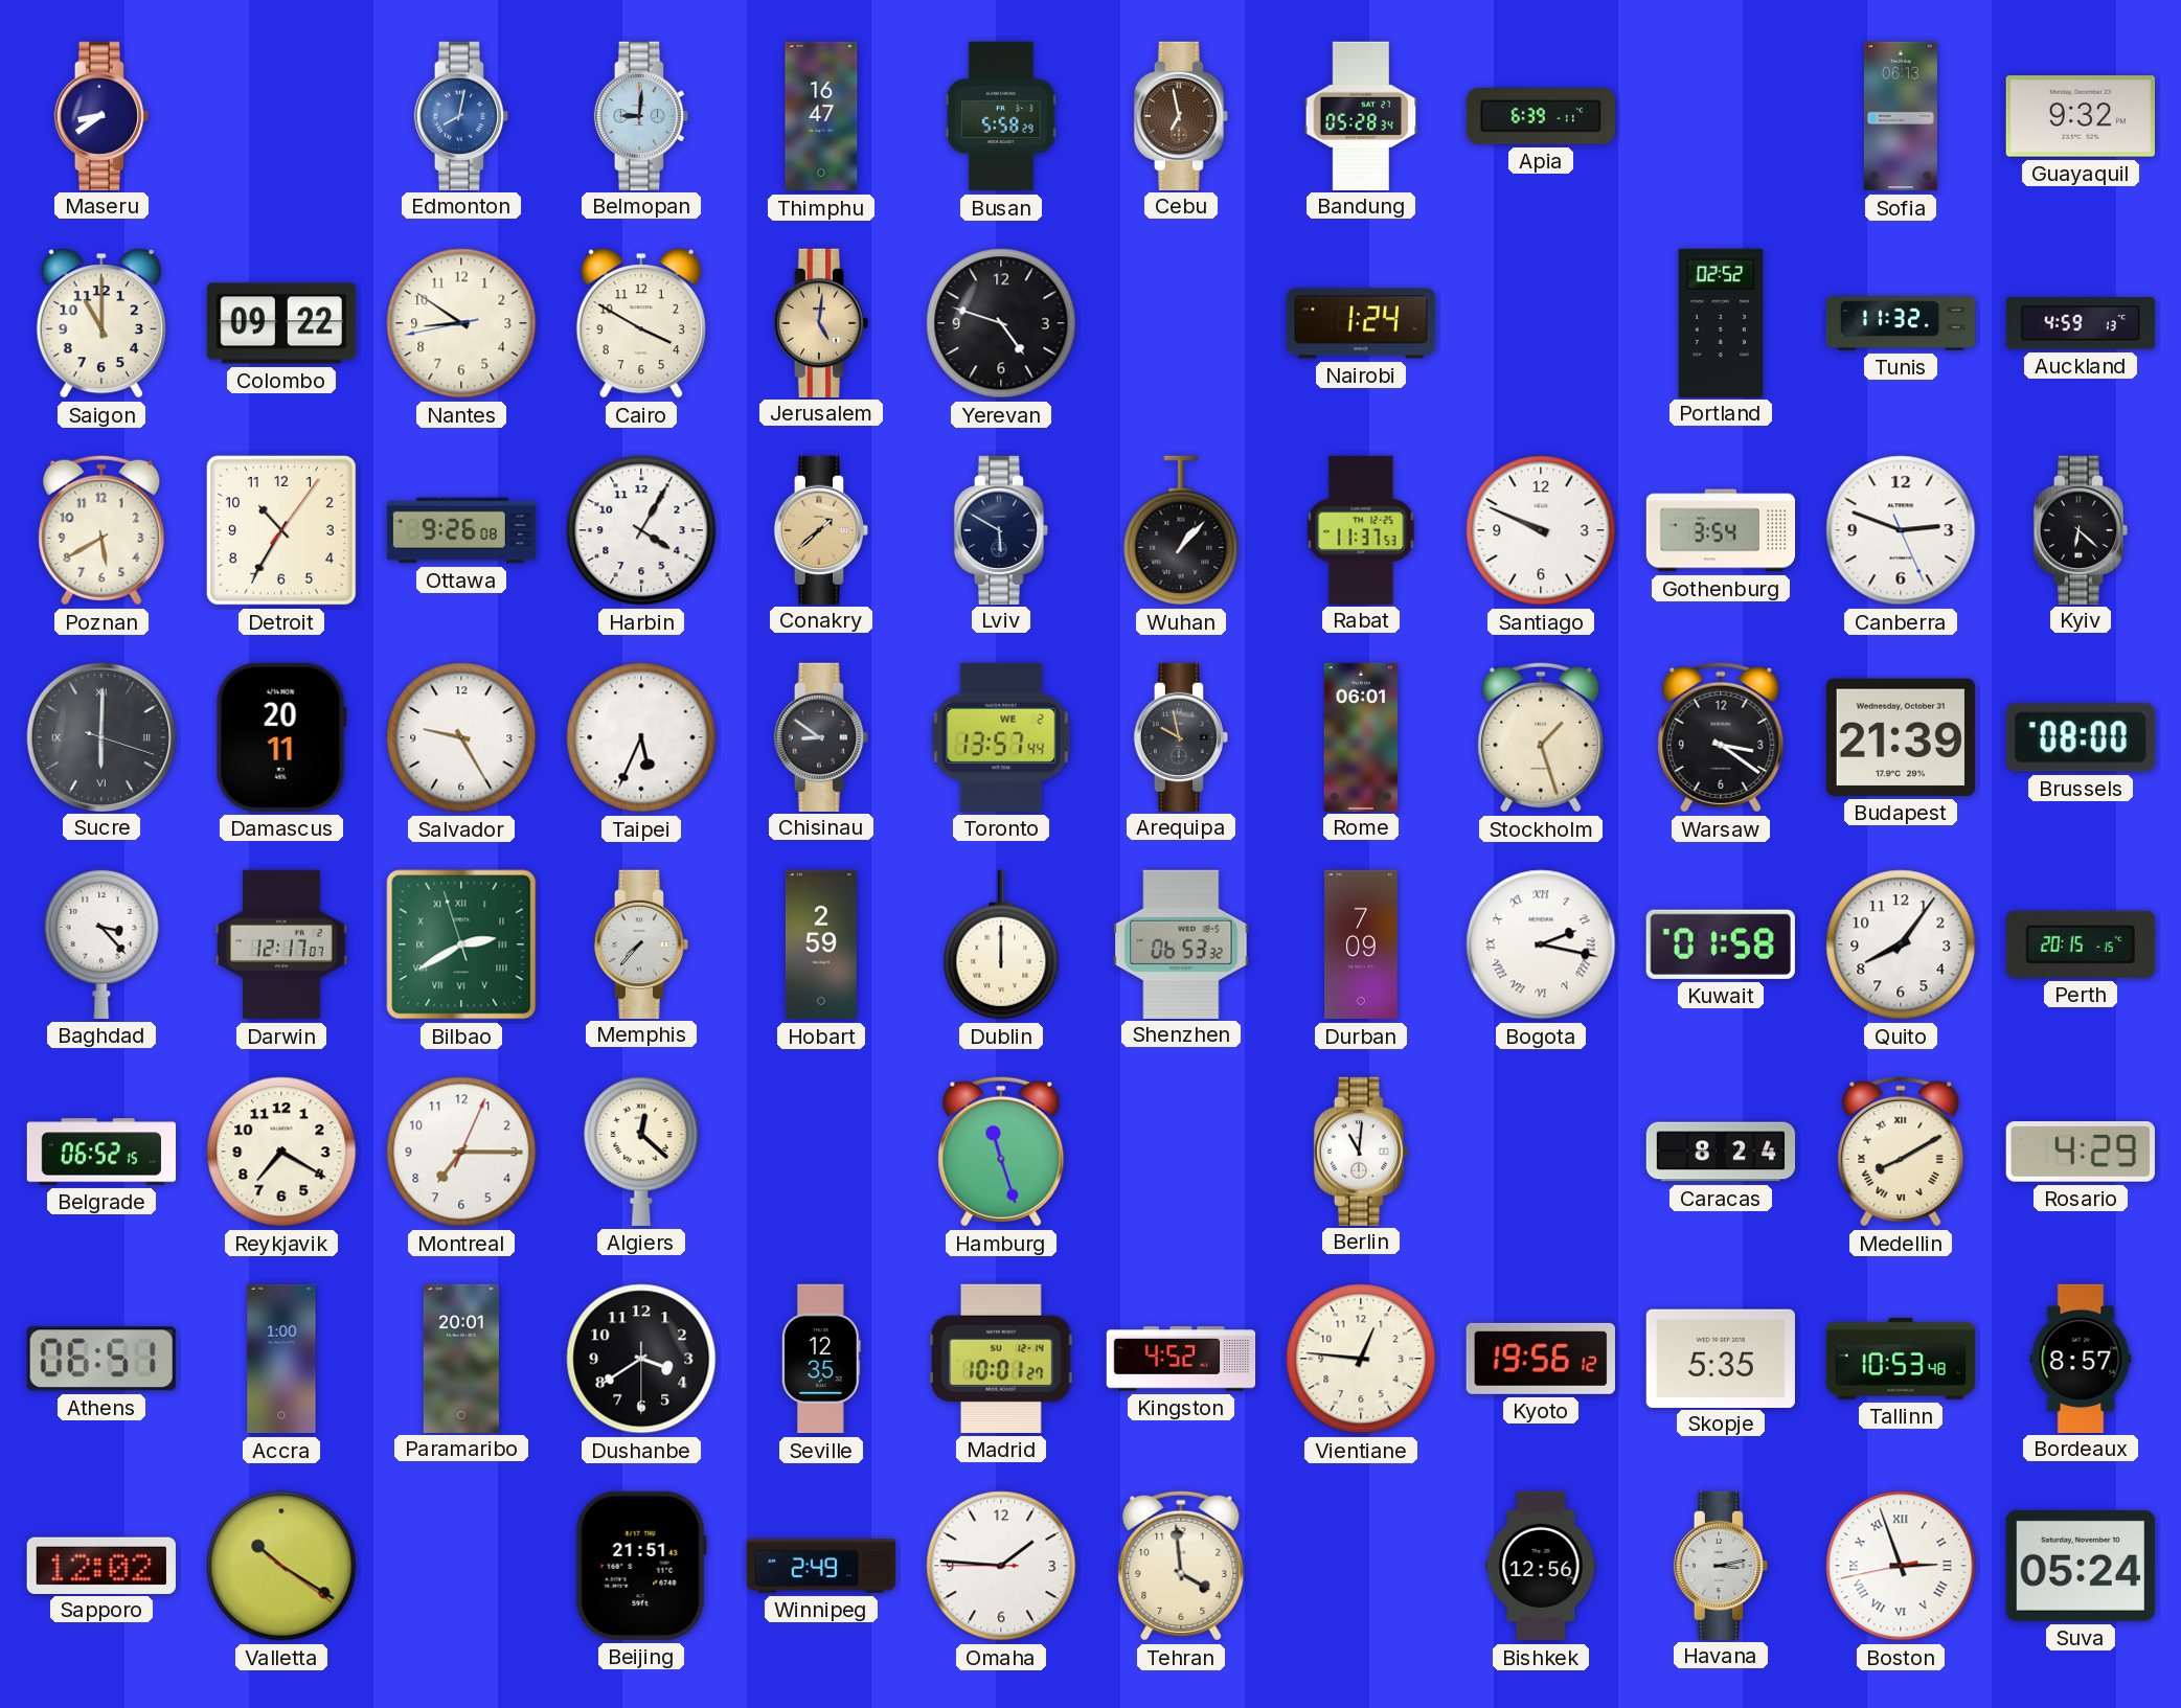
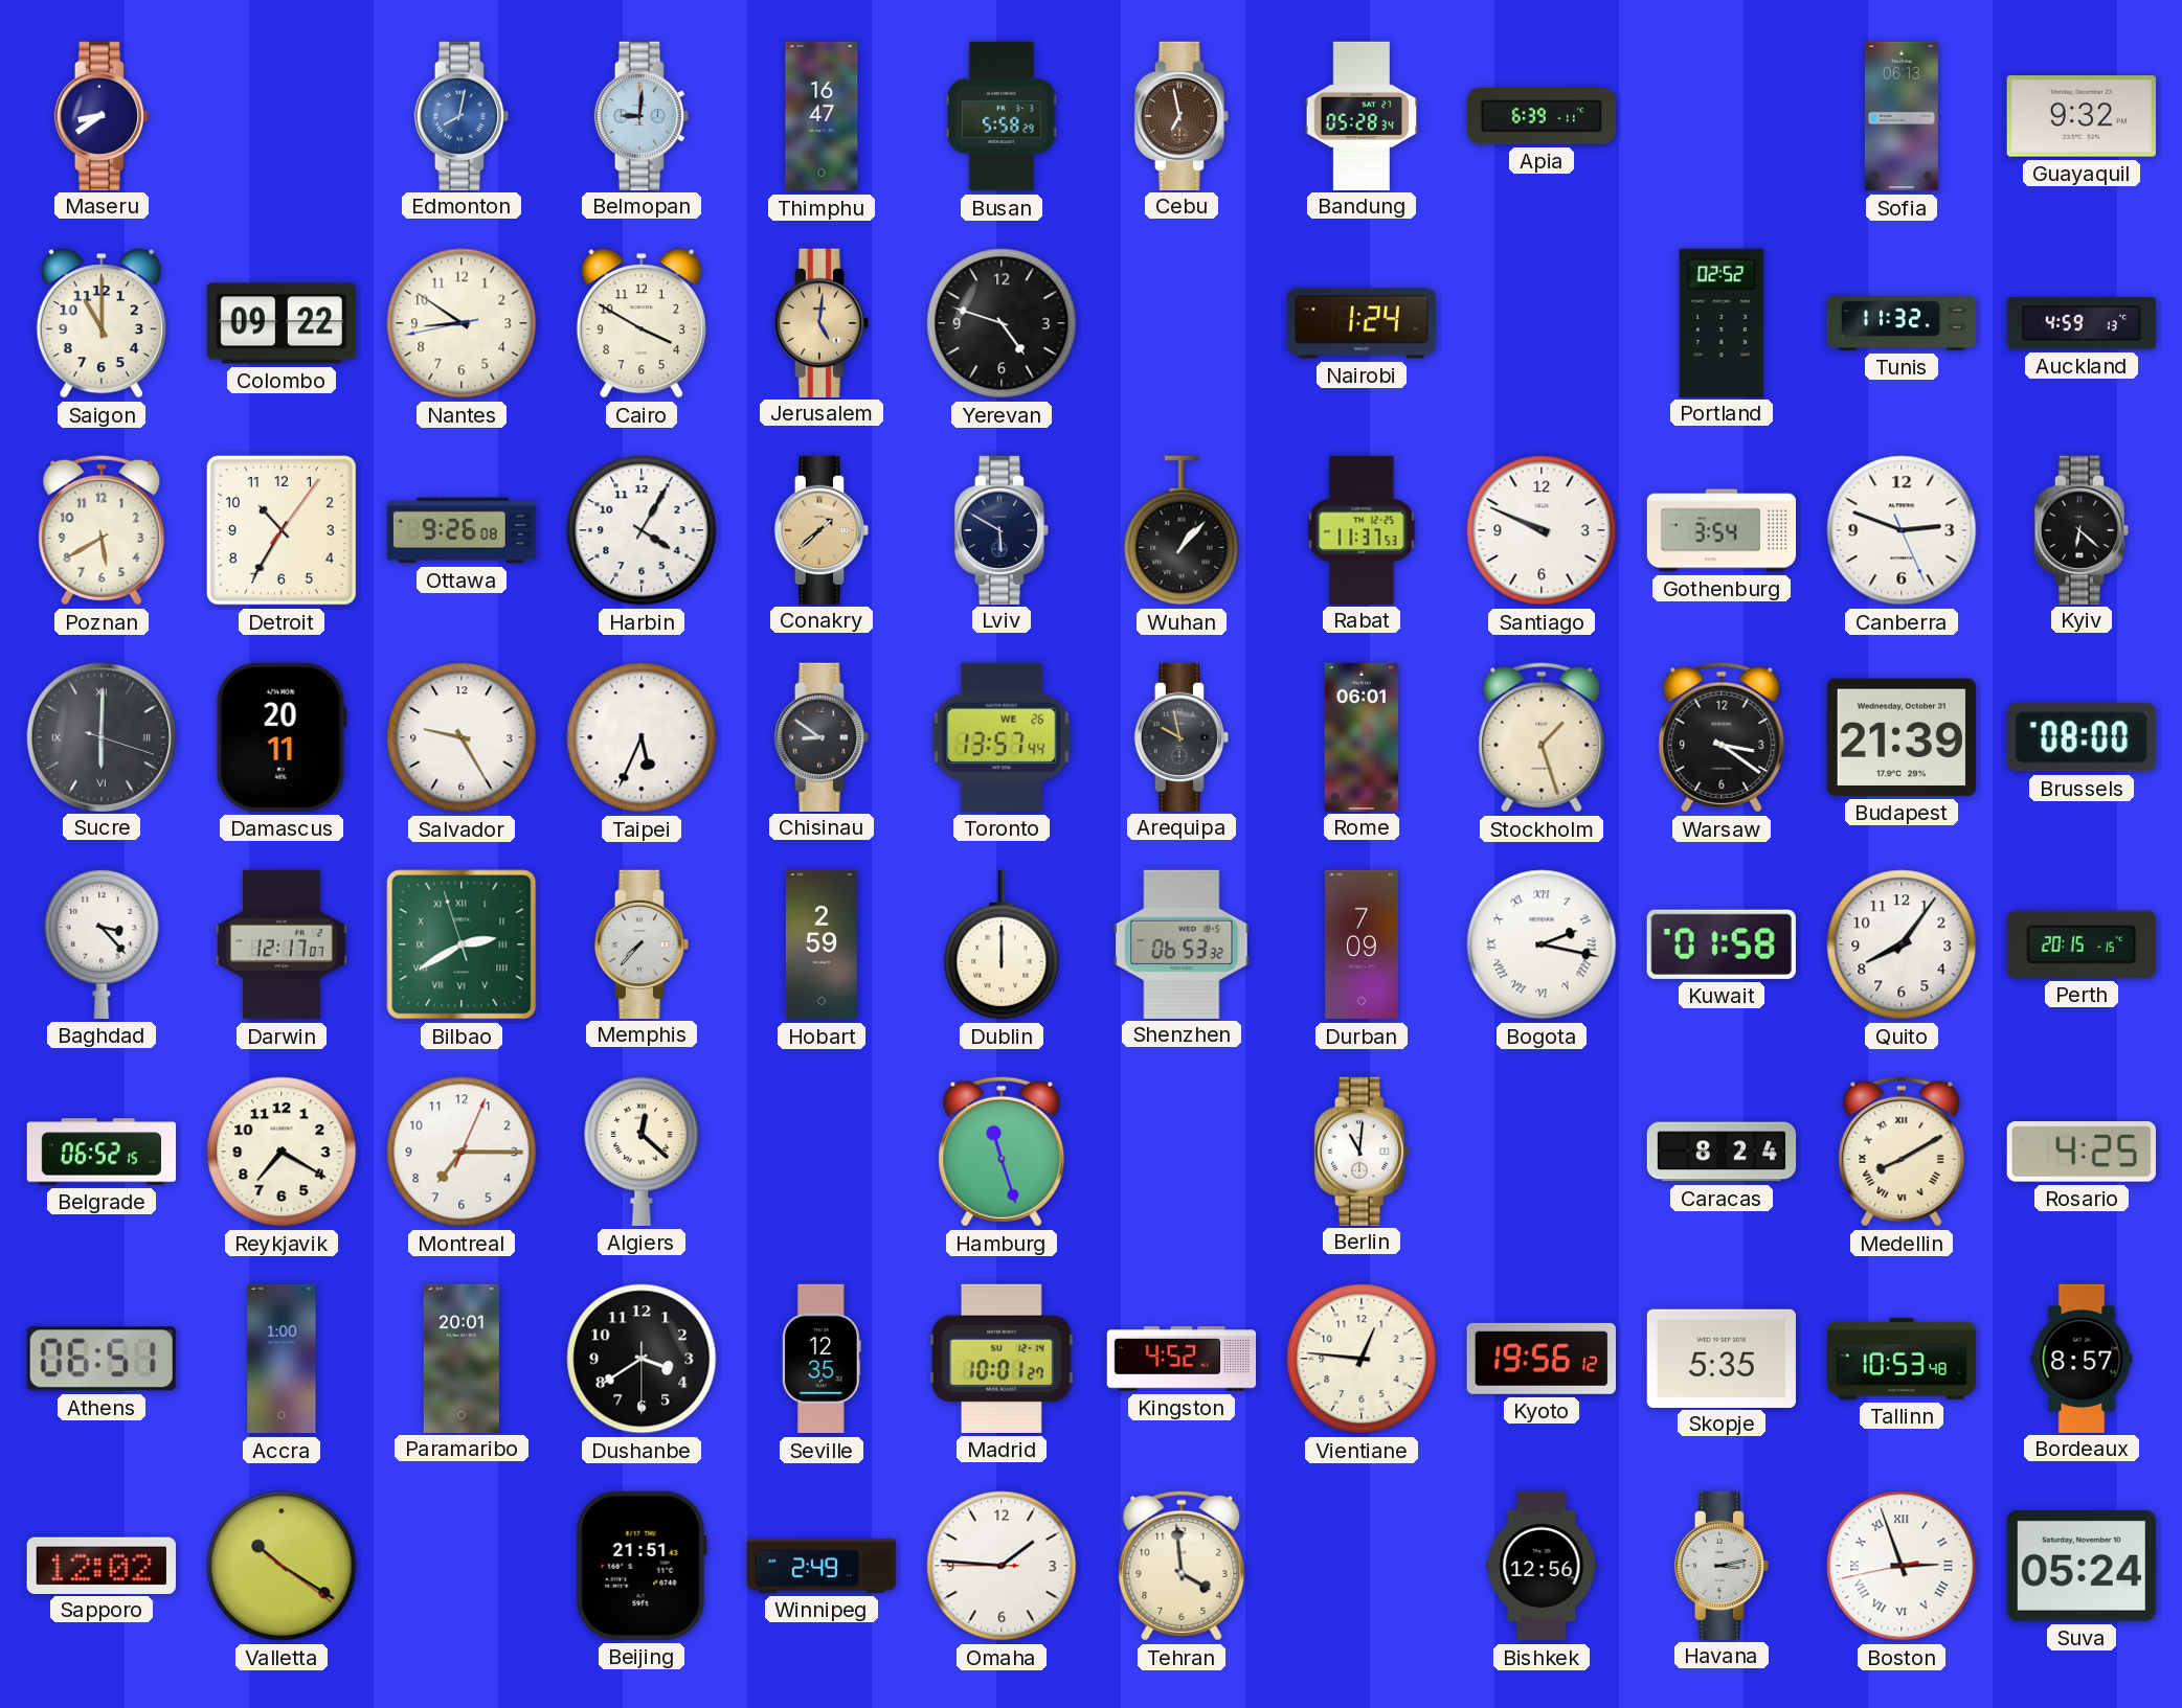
Toronto date: WE 2 -> WE 26 (1002, 737)
Rosario: 4:29 -> 4:25 (2082, 1153)
